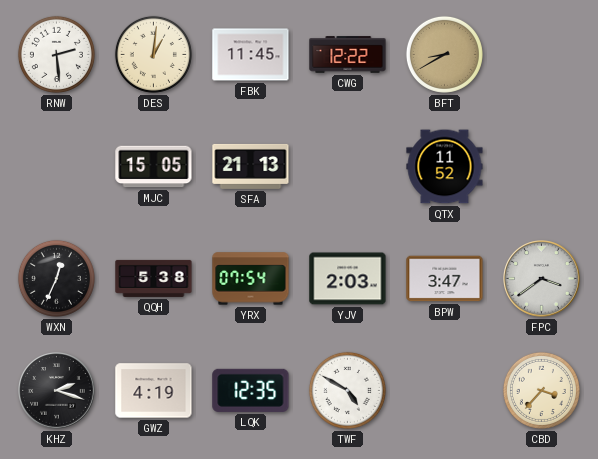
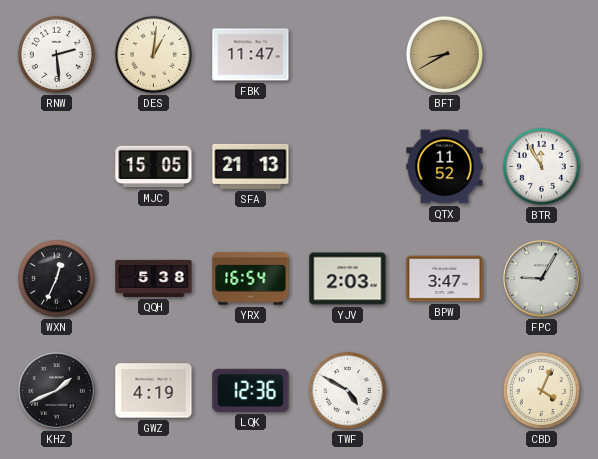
FBK: 11:45 -> 11:47 (251, 55)
CWG: 12:22 -> none (348, 55)
BTR: none -> 11:55 (541, 166)
YRX: 07:54 -> 16:54 (251, 279)
FPC: 3:39 -> 9:05 (542, 279)
KHZ: 2:18 -> 1:41 (57, 391)
LQK: 12:35 -> 12:36 (251, 390)
CBD: 3:37 -> 4:04 (541, 390)
